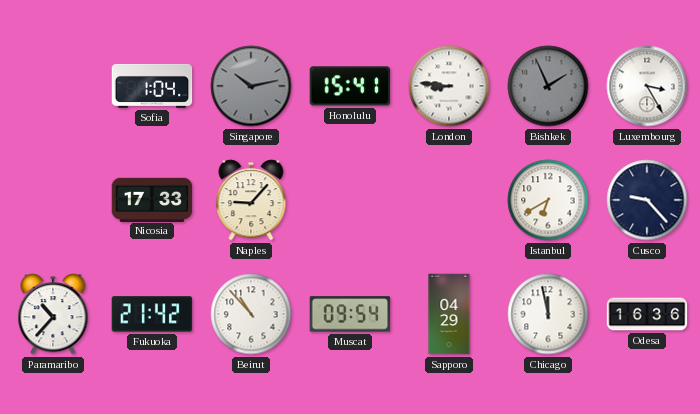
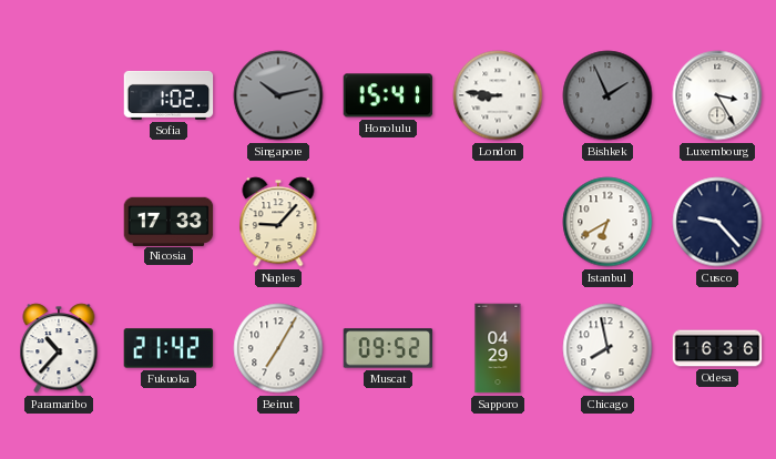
Sofia: 1:04 -> 1:02 (169, 95)
Beirut: 10:53 -> 7:05 (278, 348)
Muscat: 09:54 -> 09:52 (388, 348)
Chicago: 11:58 -> 7:58 (607, 348)
